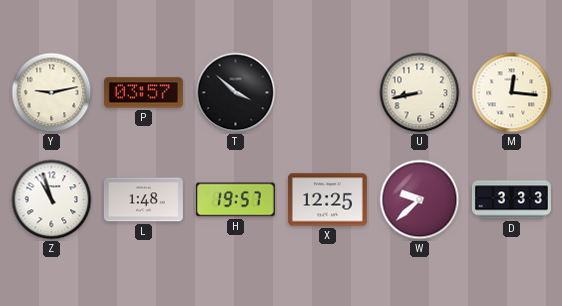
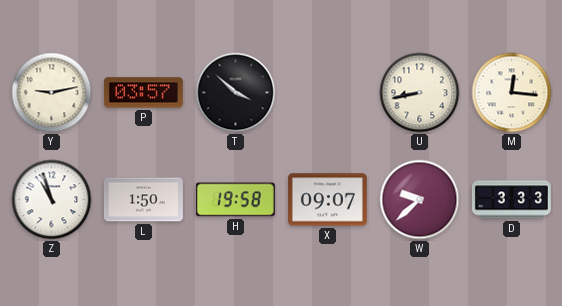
L: 1:48 -> 1:50 (143, 200)
H: 19:57 -> 19:58 (235, 200)
X: 12:25 -> 09:07 (327, 200)
